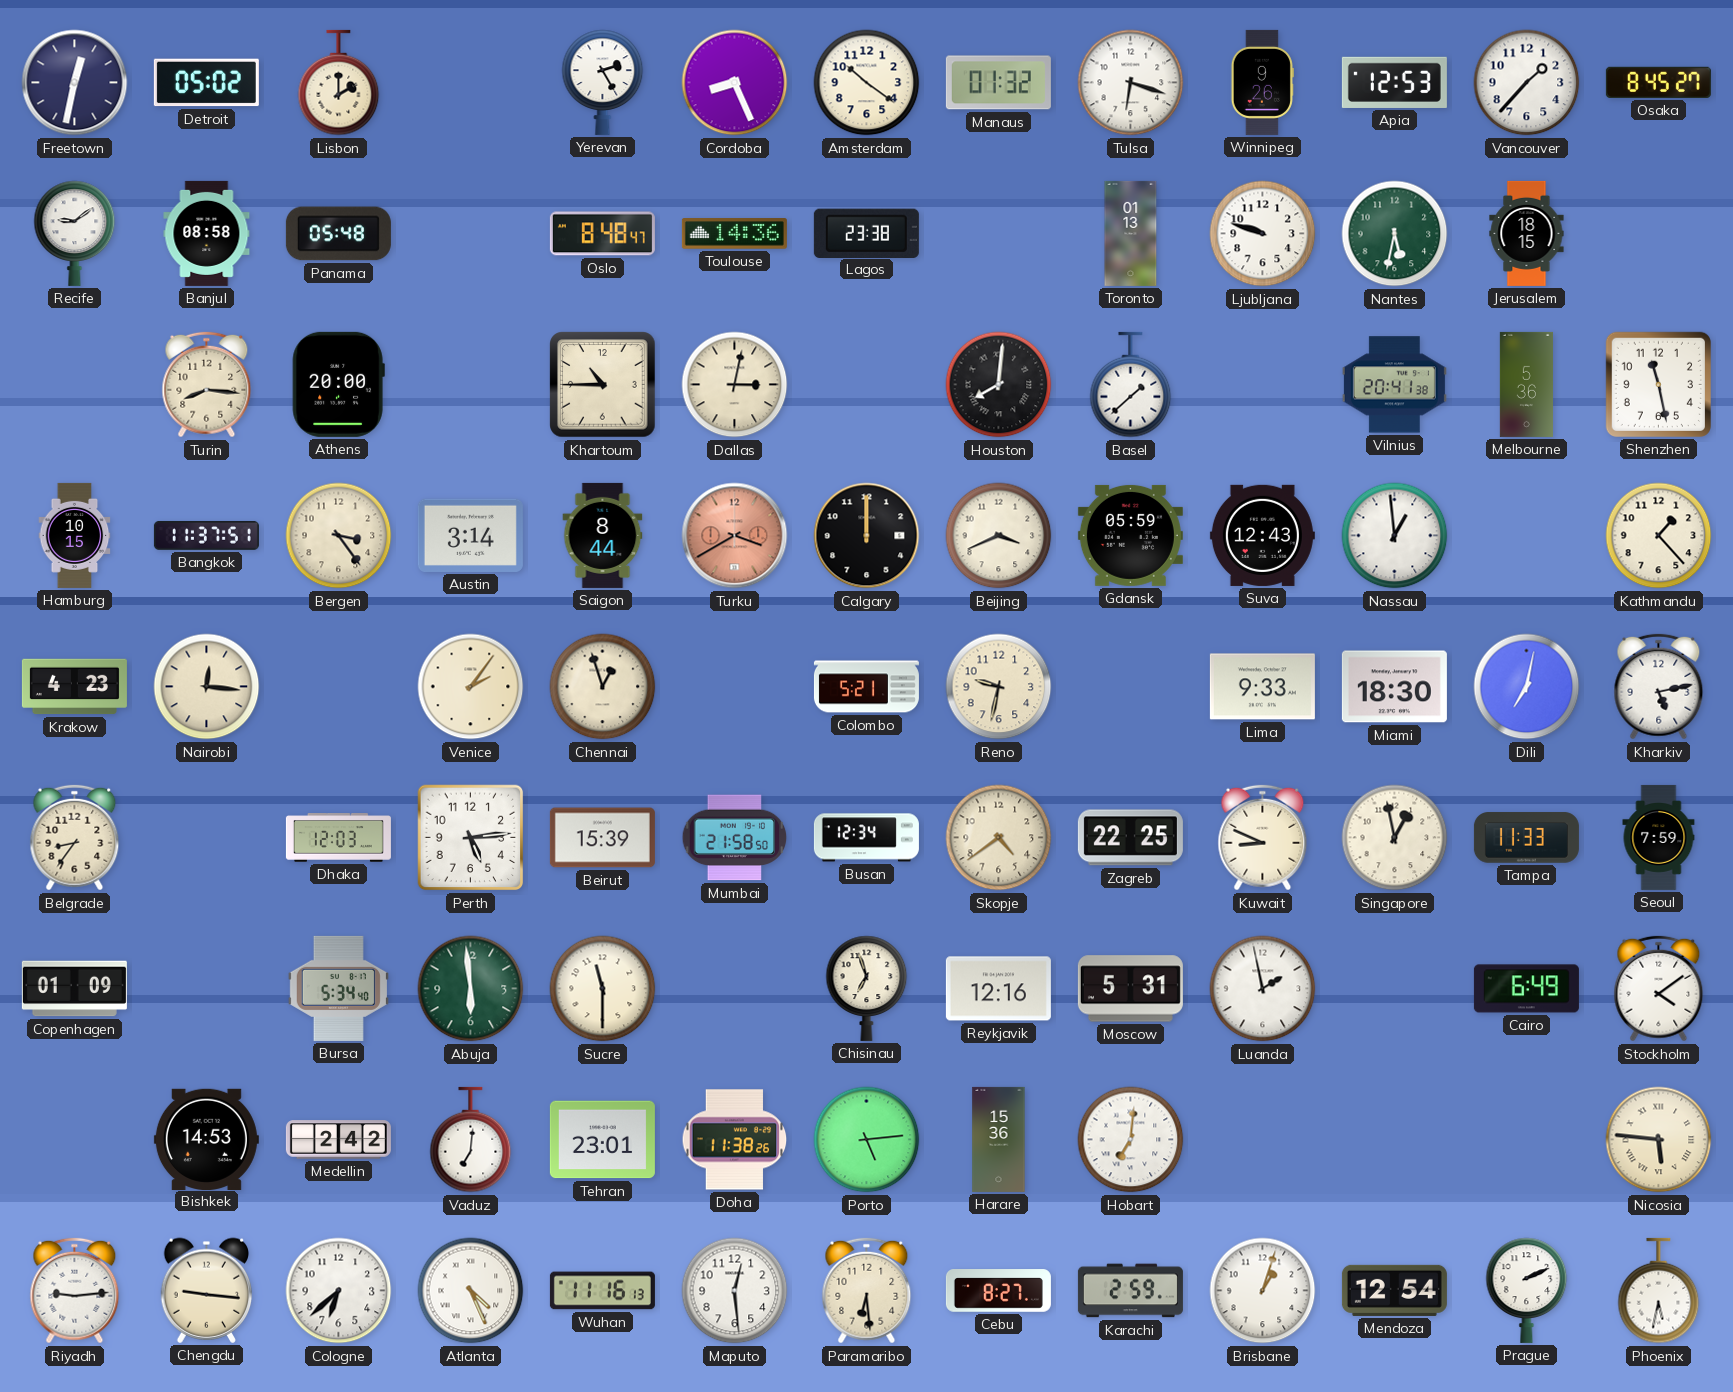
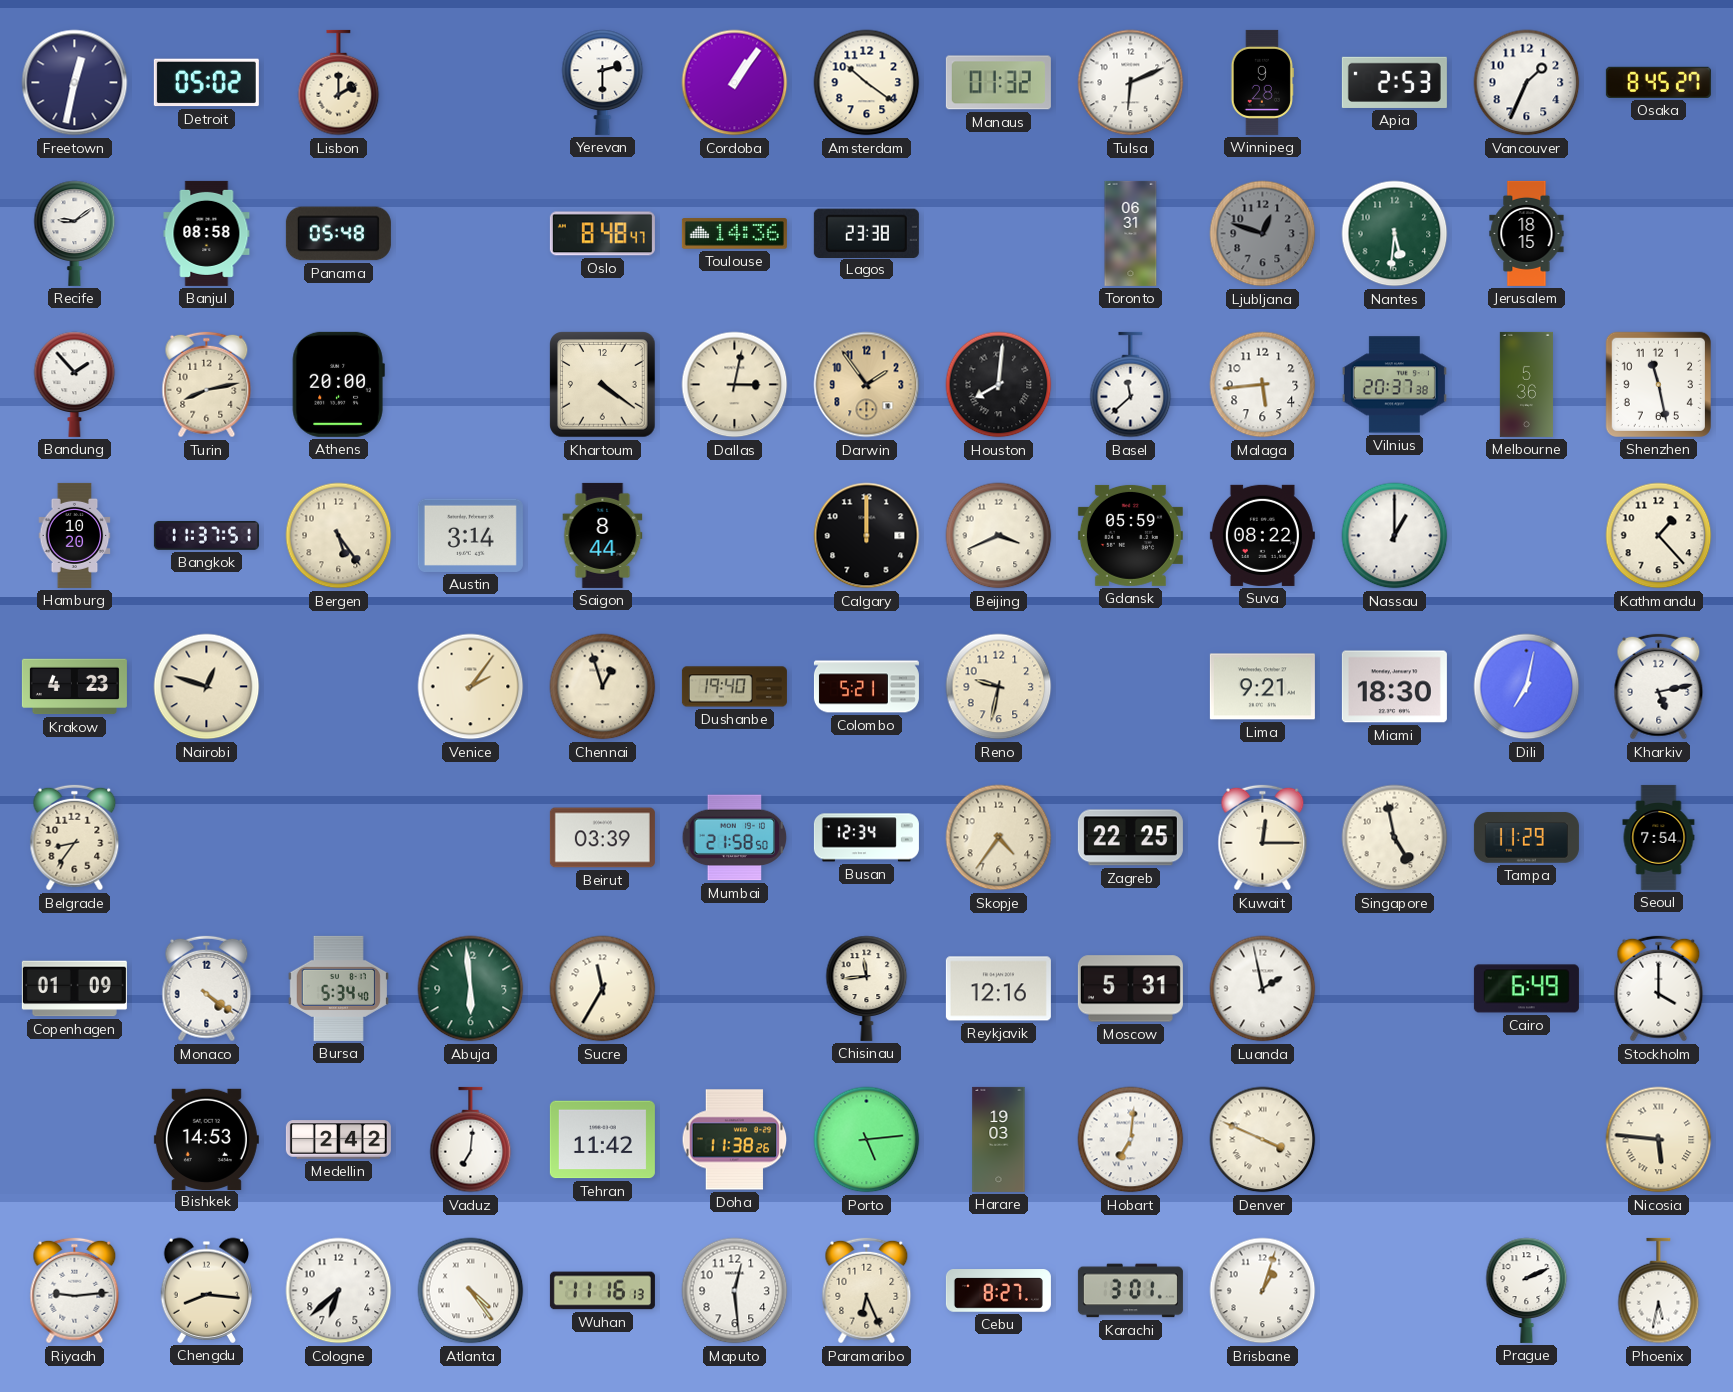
Yerevan: 2:25 -> 2:30 (603, 82)
Cordoba: 8:26 -> 1:06 (735, 83)
Tulsa: 6:18 -> 6:11 (1131, 83)
Winnipeg: 9:26 -> 9:28 (1262, 82)
Apia: 12:53 -> 2:53 (1394, 82)
Vancouver: 1:37 -> 1:34 (1527, 83)
Toronto: 01:13 -> 06:31 (1131, 233)
Ljubljana: 9:48 -> 12:48 (1263, 234)
Ljubljana dial: white -> grey (1263, 234)
Nantes: 5:32 -> 5:31 (1395, 234)
Bandung: none -> 1:53 (75, 384)
Turin: 8:16 -> 8:13 (207, 385)
Khartoum: 10:45 -> 4:21 (603, 385)
Darwin: none -> 1:54 (867, 385)
Basel: 1:38 -> 11:38 (1131, 385)
Malaga: none -> 5:44 (1263, 385)
Vilnius: 20:41 -> 20:37 (1394, 385)
Hamburg: 10:15 -> 10:20 (75, 535)
Bergen: 3:24 -> 5:24 (339, 536)
Turku: 3:40 -> none (735, 536)
Suva: 12:43 -> 08:22 (1262, 535)
Nassau: 12:59 -> 1:00 (1395, 536)
Nairobi: 12:16 -> 12:48 (207, 687)
Dushanbe: none -> 19:40 (734, 687)
Lima: 9:33 -> 9:21 (1262, 687)
Dhaka: 12:03 -> none (338, 838)
Perth: 5:14 -> none (471, 838)
Beirut: 15:39 -> 03:39 (602, 838)
Skopje: 4:39 -> 4:36 (999, 838)
Kuwait: 8:49 -> 12:15 (1263, 838)
Singapore: 12:58 -> 4:58 (1395, 838)
Tampa: 11:33 -> 11:29 (1526, 838)
Seoul: 7:59 -> 7:54 (1659, 837)
Monaco: none -> 4:21 (207, 989)
Sucre: 11:30 -> 11:35 (603, 989)
Chisinau: 6:57 -> 11:44 (867, 988)
Stockholm: 4:09 -> 4:00 (1659, 989)
Tehran: 23:01 -> 11:42 (602, 1140)
Harare: 15:36 -> 19:03 (999, 1139)
Denver: none -> 3:49 (1263, 1140)
Chengdu: 9:16 -> 8:16 (207, 1290)
Atlanta: 4:26 -> 4:24 (471, 1291)
Paramaribo: 6:29 -> 6:26 (867, 1291)
Karachi: 2:59 -> 3:01 (1130, 1291)
Mendoza: 12:54 -> none (1394, 1290)
